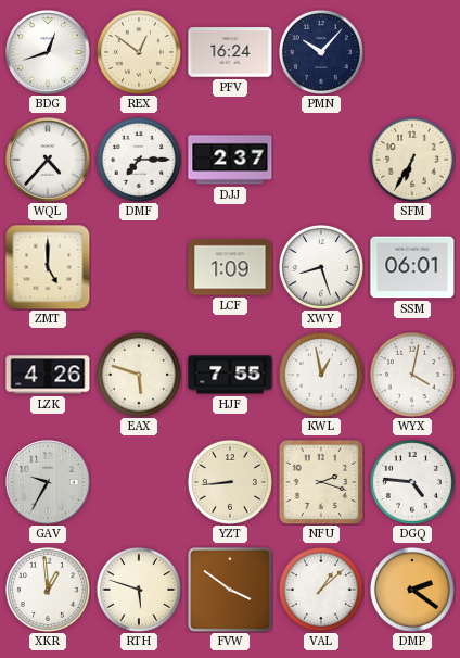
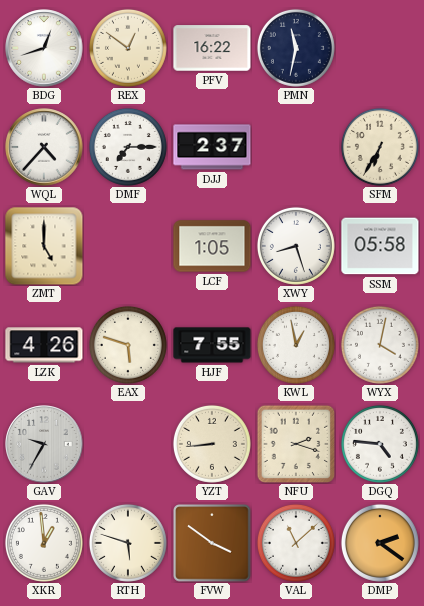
PFV: 16:24 -> 16:22 (212, 48)
PMN: 10:07 -> 11:32 (296, 48)
LCF: 1:09 -> 1:05 (212, 246)
SSM: 06:01 -> 05:58 (380, 246)
VAL: 1:08 -> 11:08 (296, 543)
